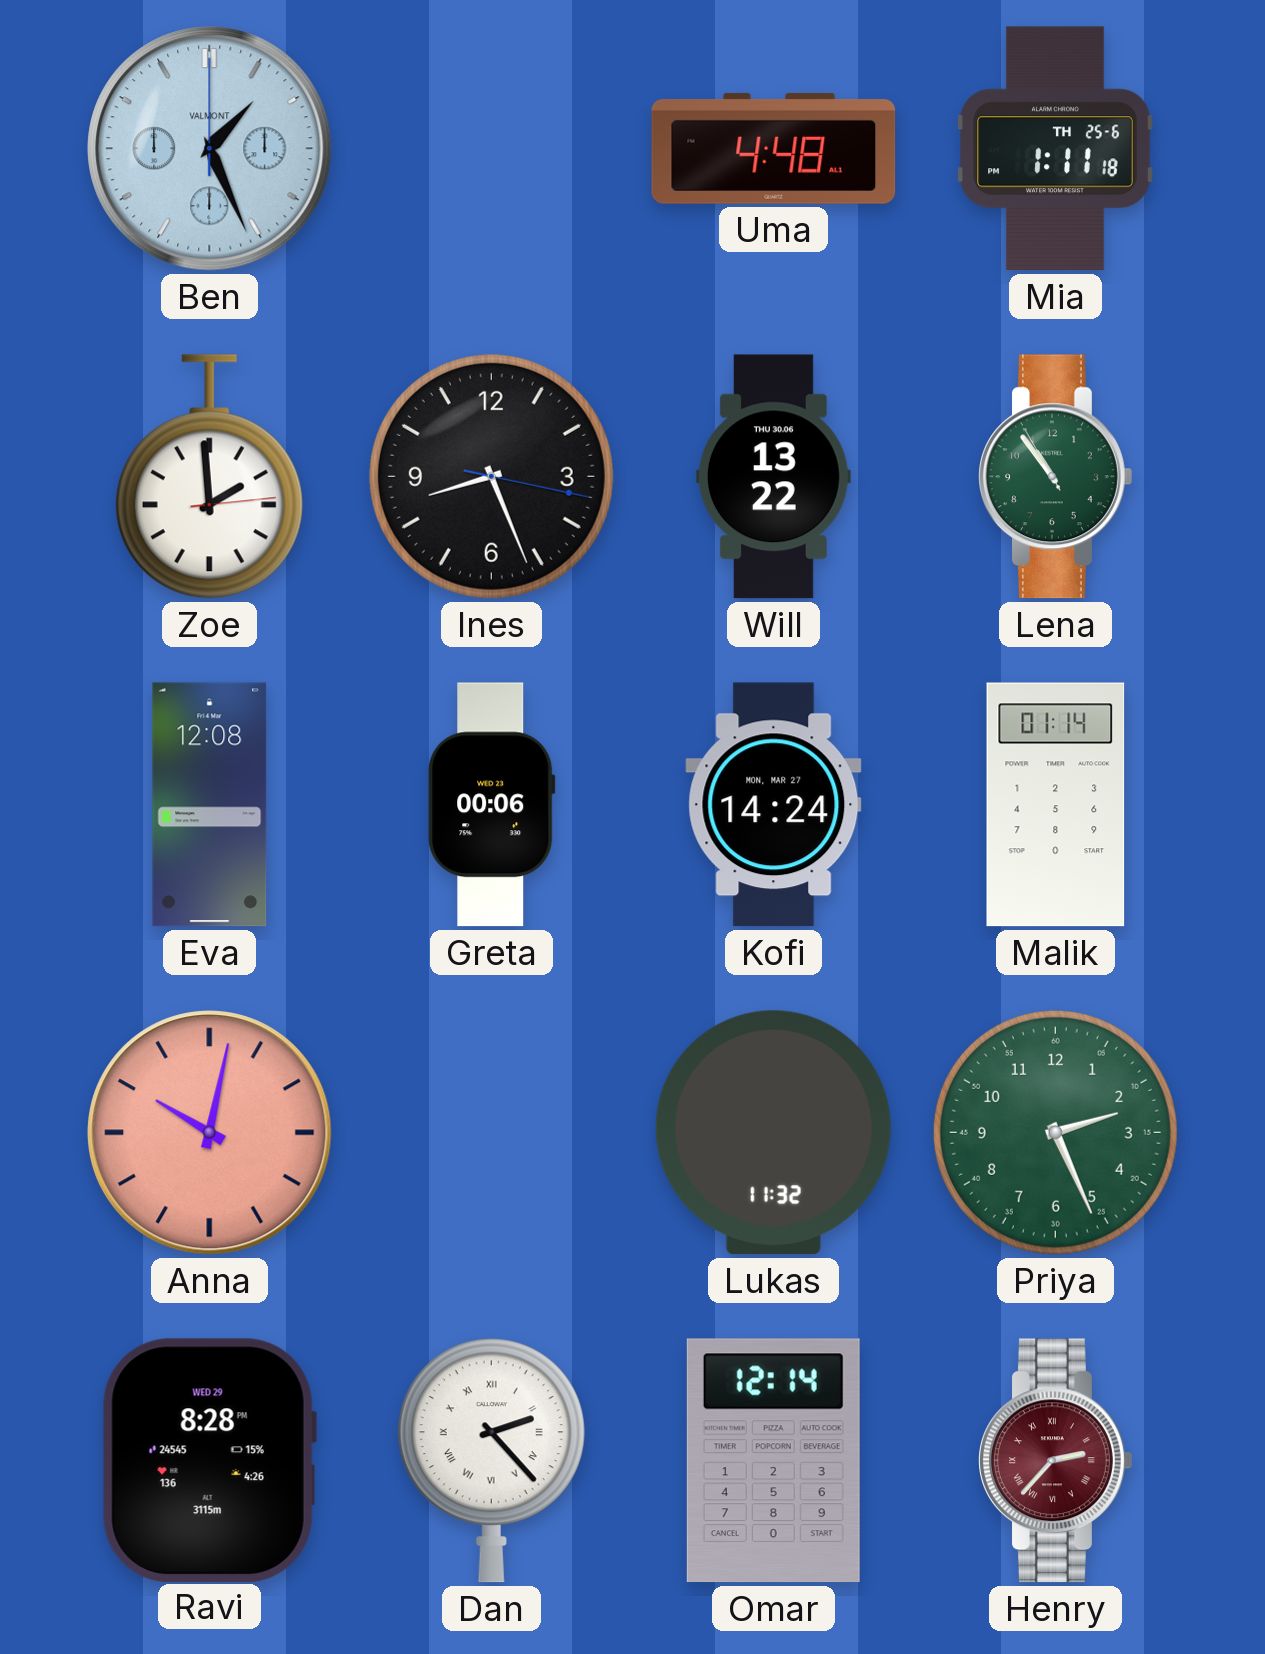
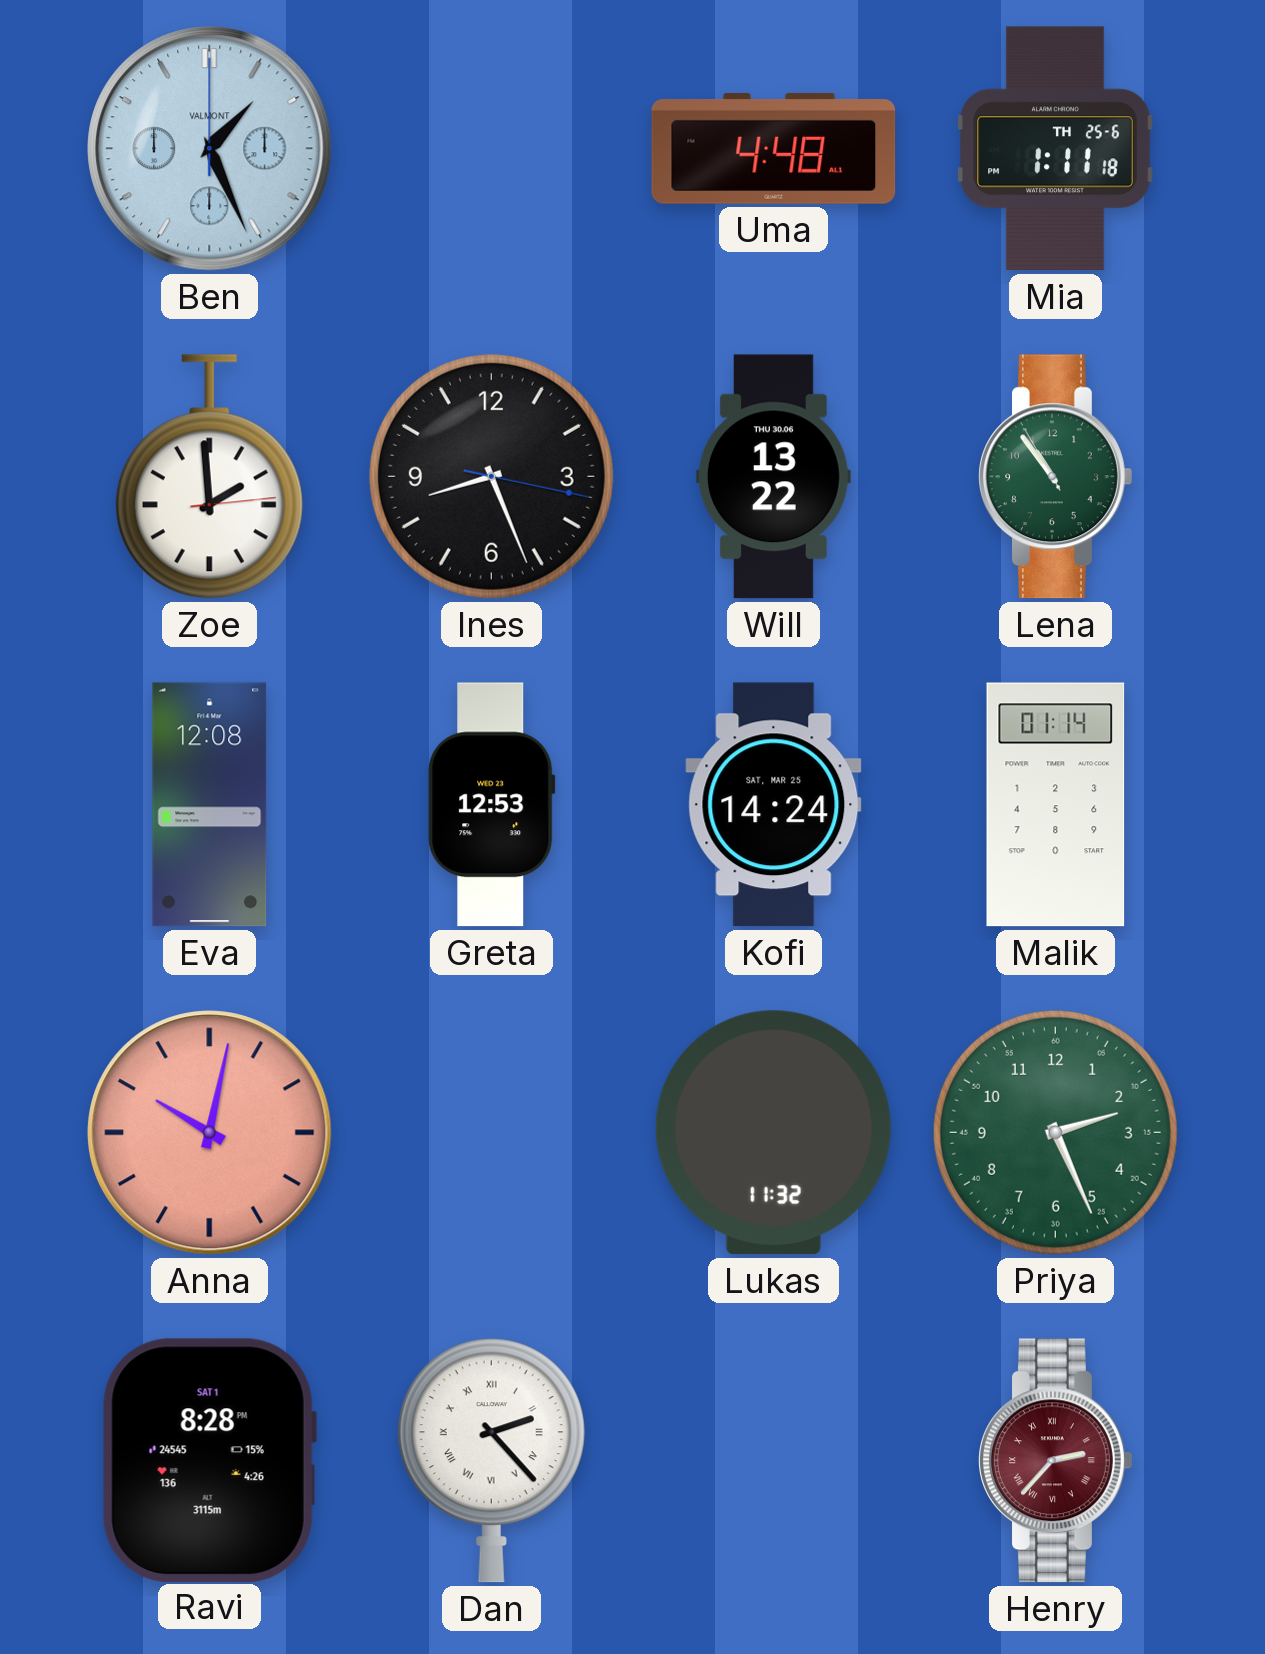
Greta: 00:06 -> 12:53 (492, 805)
Kofi date: MON, MAR 27 -> SAT, MAR 25 (774, 805)
Ravi date: WED 29 -> SAT 1 (209, 1460)
Omar: 12:14 -> none (773, 1461)
